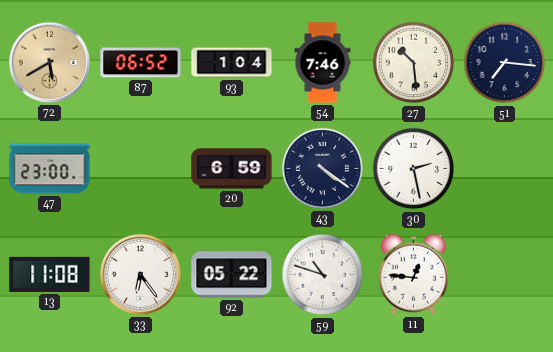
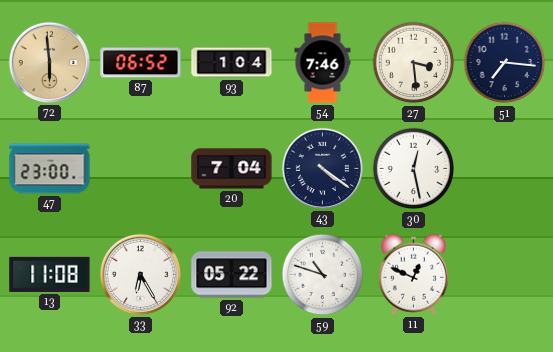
72: 5:40 -> 5:59 (49, 62)
27: 10:29 -> 3:29 (414, 63)
20: 6:59 -> 7:04 (232, 169)
30: 2:28 -> 12:28 (414, 169)
33: 6:24 -> 6:25 (140, 274)
11: 12:46 -> 12:49 (413, 274)
